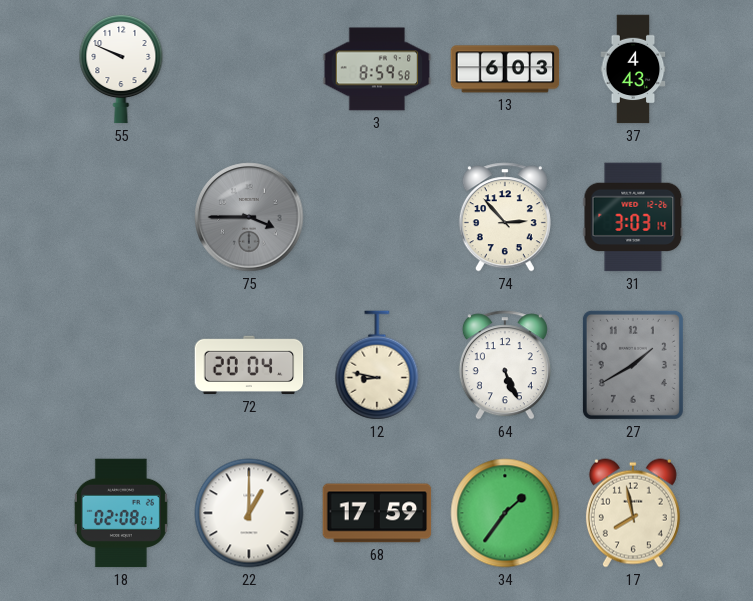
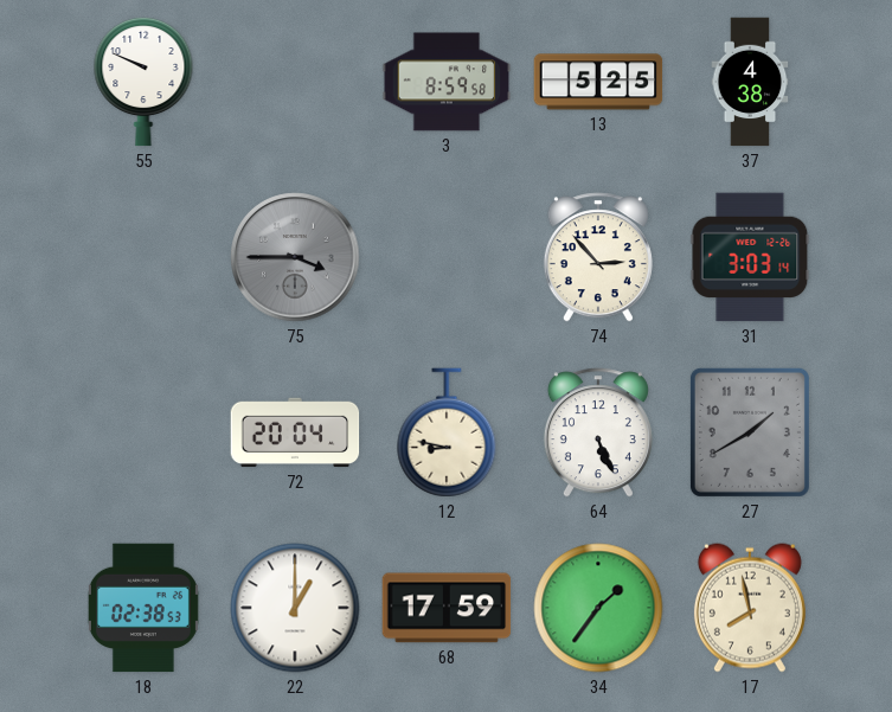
13: 6:03 -> 5:25 (598, 82)
37: 4:43 -> 4:38 (750, 82)
18: 02:08 -> 02:38 (143, 608)
